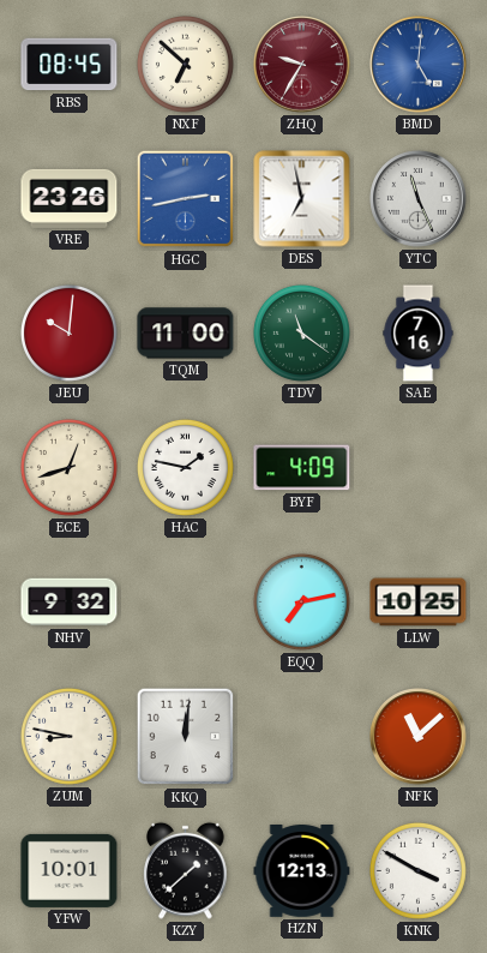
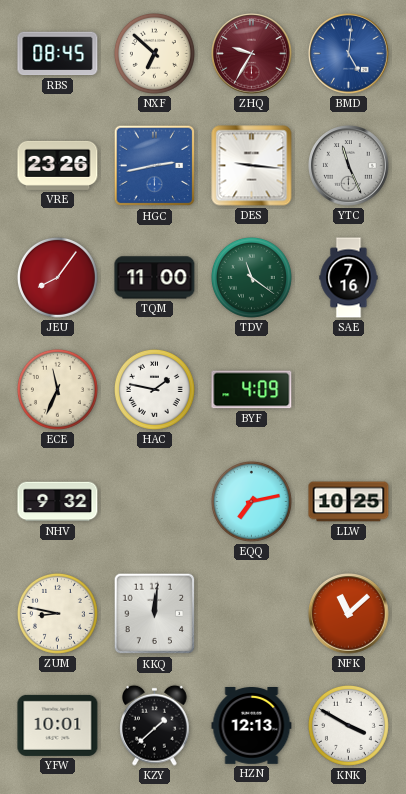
DES: 6:58 -> 9:16 (252, 166)
JEU: 10:01 -> 8:06 (57, 277)
ECE: 12:42 -> 11:34 (57, 389)
